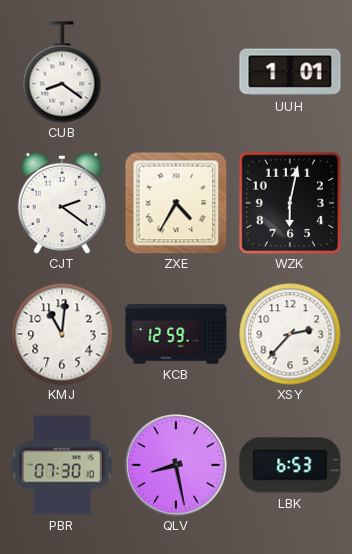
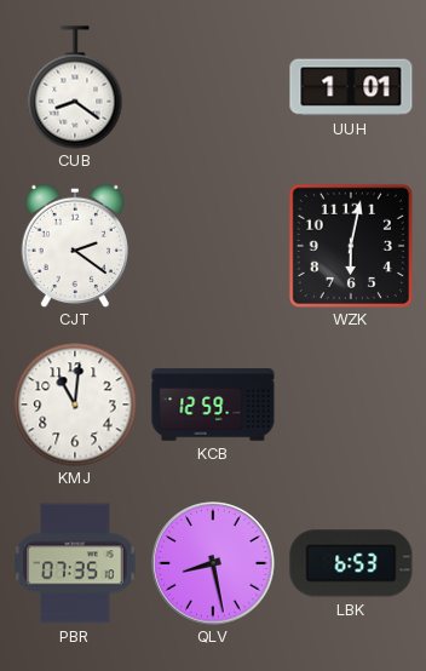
ZXE: 4:35 -> none (176, 203)
XSY: 2:37 -> none (290, 334)
PBR: 07:30 -> 07:35 (75, 563)
